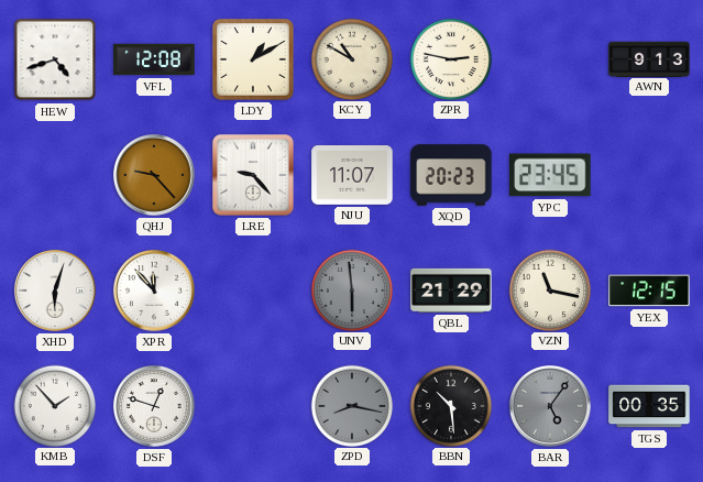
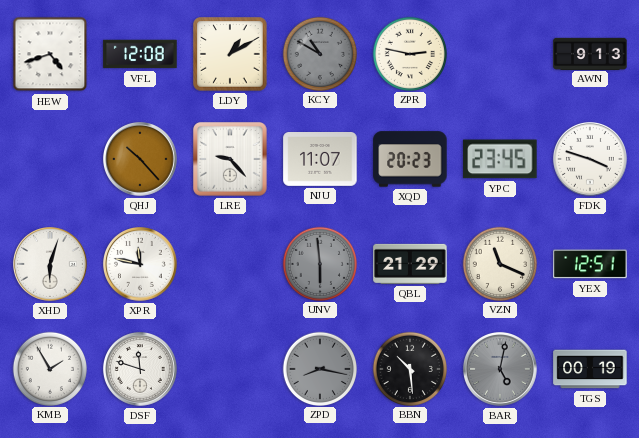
KCY dial: cream -> grey (319, 53)
QHJ: 9:23 -> 10:23 (141, 160)
FDK: none -> 3:48 (591, 160)
XPR: 11:53 -> 11:47 (141, 265)
VZN: 11:17 -> 11:19 (499, 263)
YEX: 12:15 -> 12:51 (590, 264)
KMB: 1:53 -> 1:55 (49, 368)
DSF: 12:48 -> 11:48 (141, 370)
BAR: 5:06 -> 5:02 (501, 370)
TGS: 00:35 -> 00:19 (590, 369)
